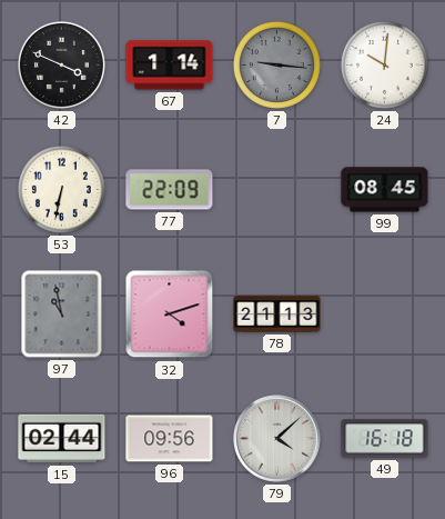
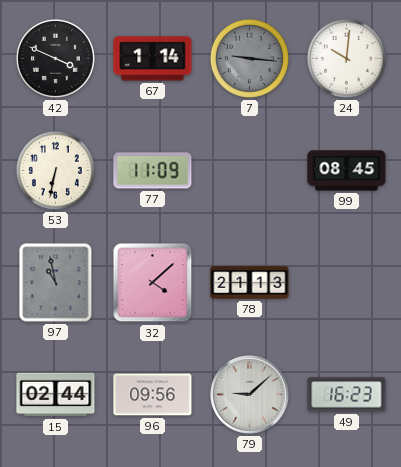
77: 22:09 -> 11:09 (153, 171)
32: 4:12 -> 4:08 (153, 283)
79: 4:08 -> 9:08 (250, 395)
49: 16:18 -> 16:23 (347, 395)
